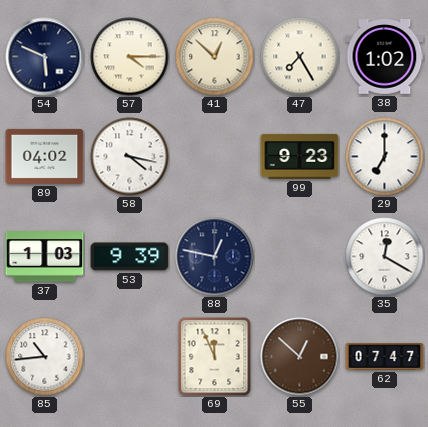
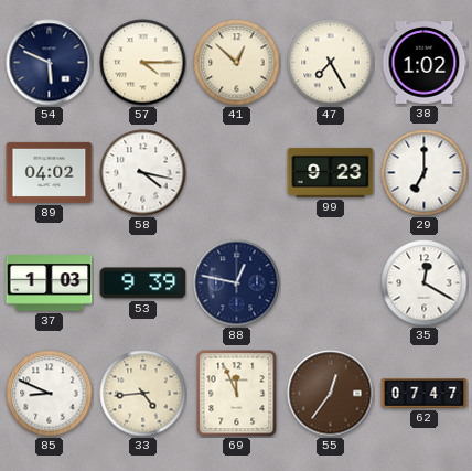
85: 10:44 -> 8:49 (50, 394)
33: none -> 4:44 (143, 394)
55: 12:52 -> 12:36 (331, 394)
